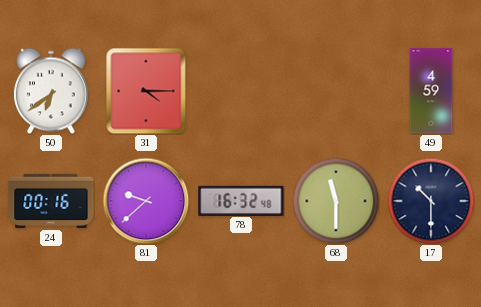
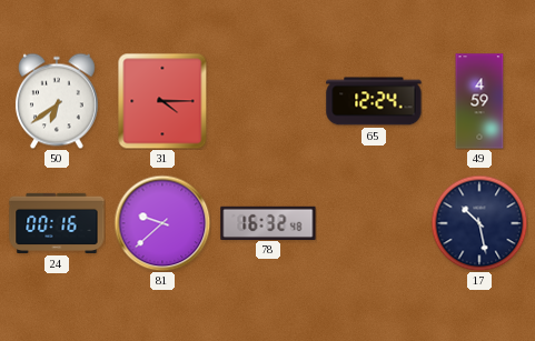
65: none -> 12:24 (374, 101)
68: 11:30 -> none (336, 201)
17: 10:30 -> 10:28 (479, 223)
